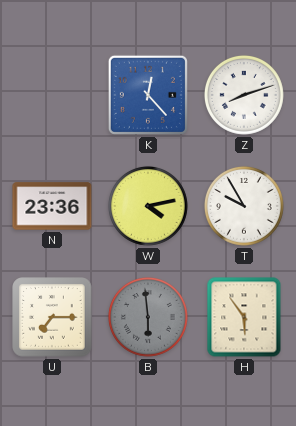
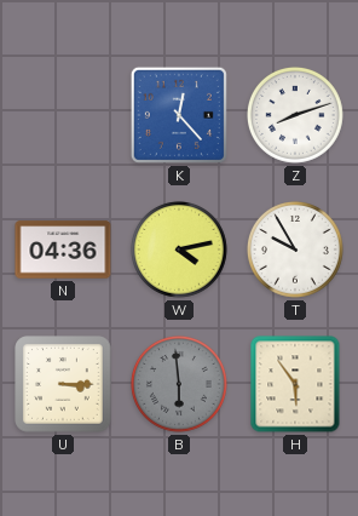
N: 23:36 -> 04:36 (63, 250)
U: 7:15 -> 3:15 (63, 384)
